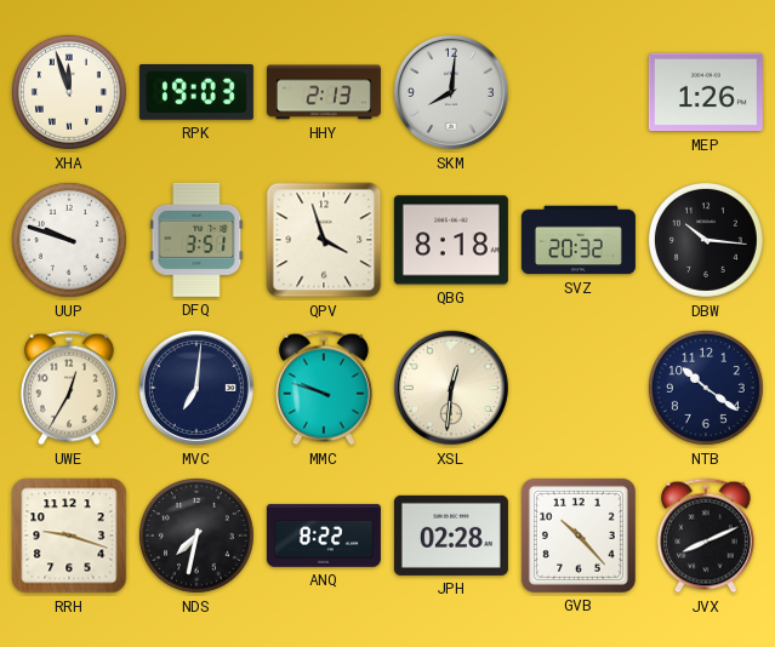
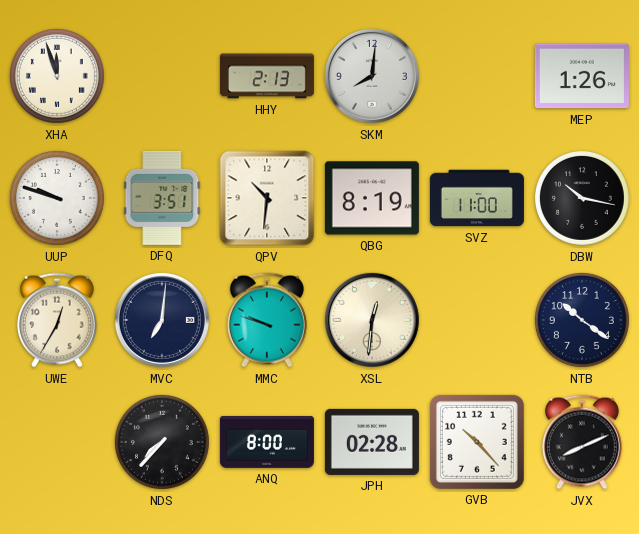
RPK: 19:03 -> none (196, 93)
QPV: 3:57 -> 10:31 (267, 198)
QBG: 8:18 -> 8:19 (372, 198)
SVZ: 20:32 -> 11:00 (477, 198)
DBW: 10:16 -> 10:17 (582, 198)
RRH: 9:18 -> none (69, 536)
NDS: 7:32 -> 7:37 (162, 442)
ANQ: 8:22 -> 8:00 (267, 442)
